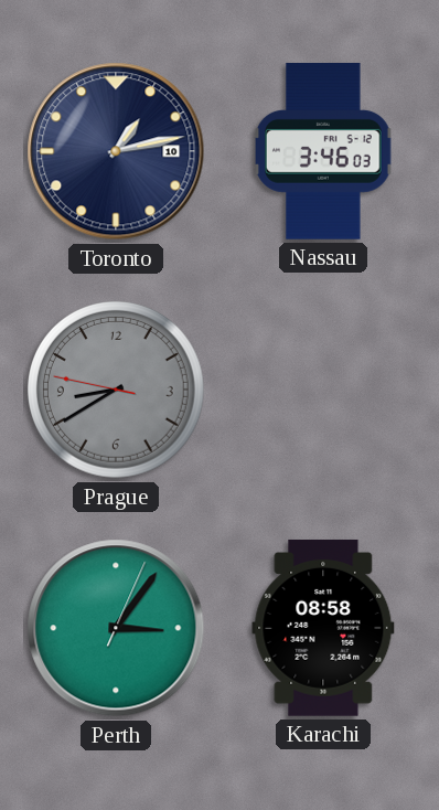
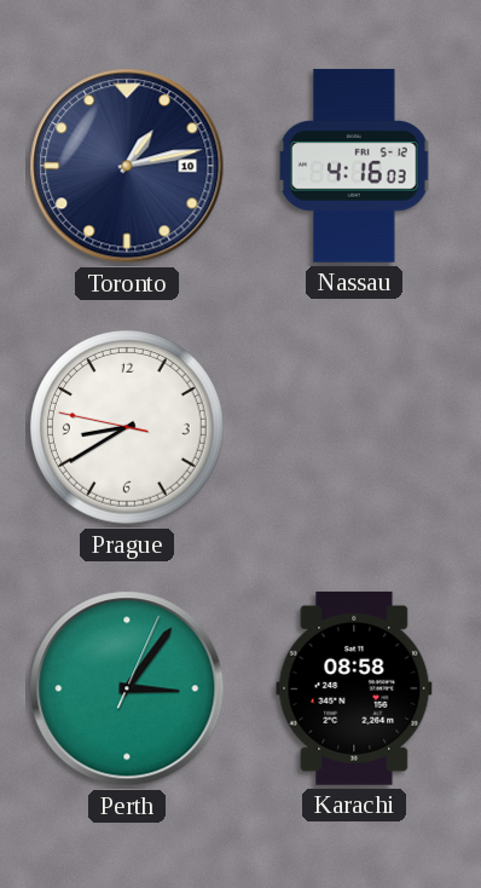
Nassau: 3:46 -> 4:16 (354, 166)
Prague dial: grey -> white (128, 428)
